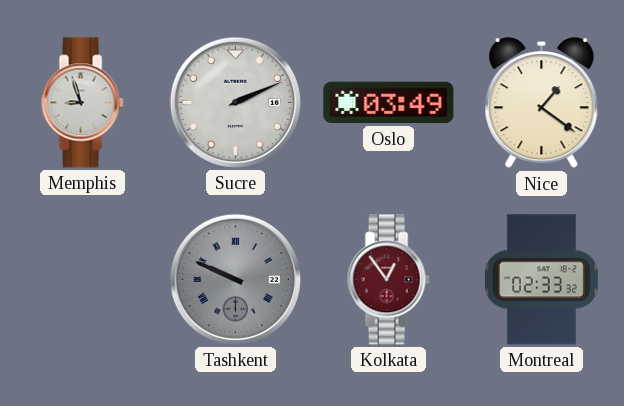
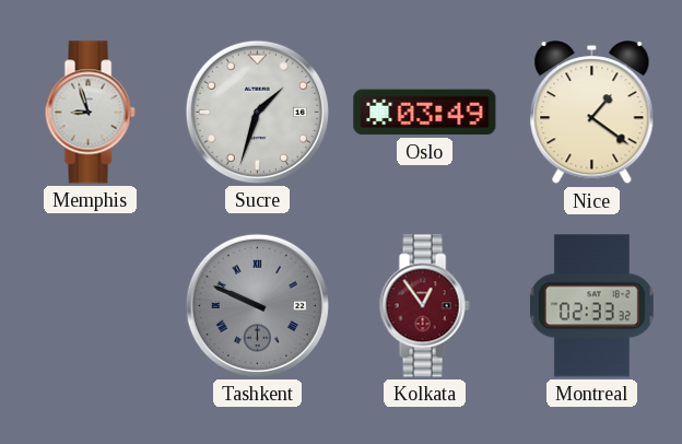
Sucre: 2:11 -> 1:33 (257, 112)
